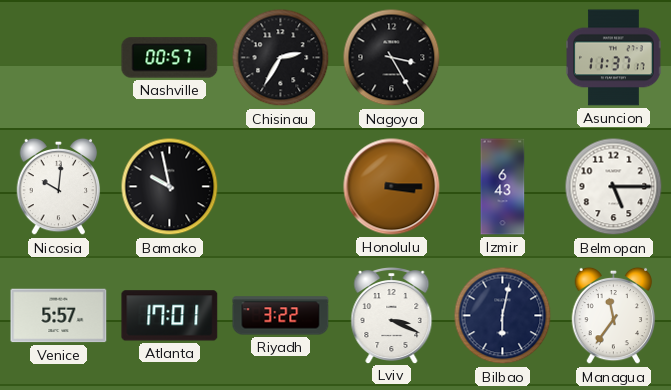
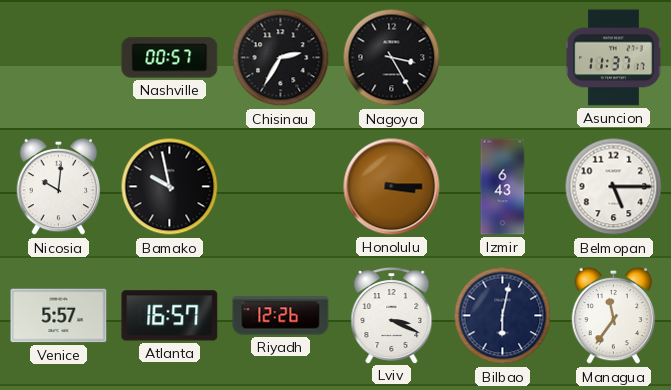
Atlanta: 17:01 -> 16:57 (170, 316)
Riyadh: 3:22 -> 12:26 (281, 316)
